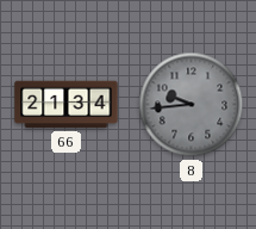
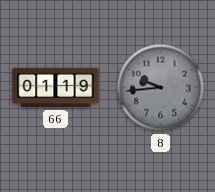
66: 21:34 -> 01:19 (56, 88)
